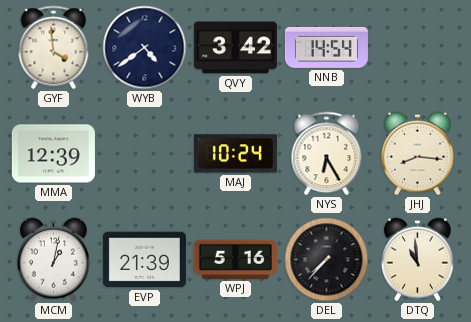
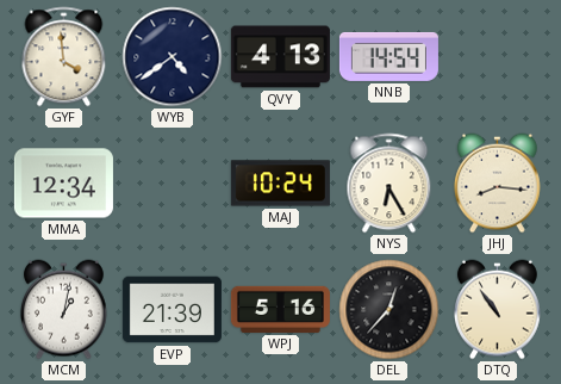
QVY: 3:42 -> 4:13 (280, 57)
MMA: 12:39 -> 12:34 (63, 184)
DEL: 7:37 -> 12:37 (389, 310)
DTQ: 10:59 -> 10:54 (497, 310)
